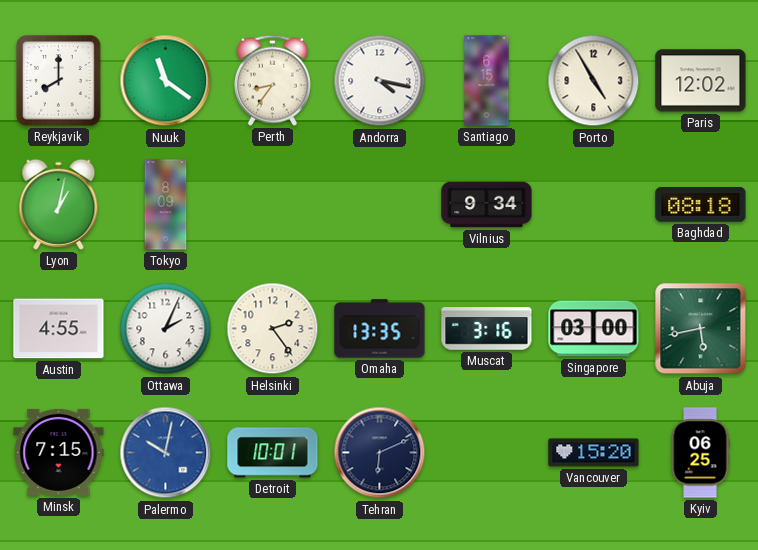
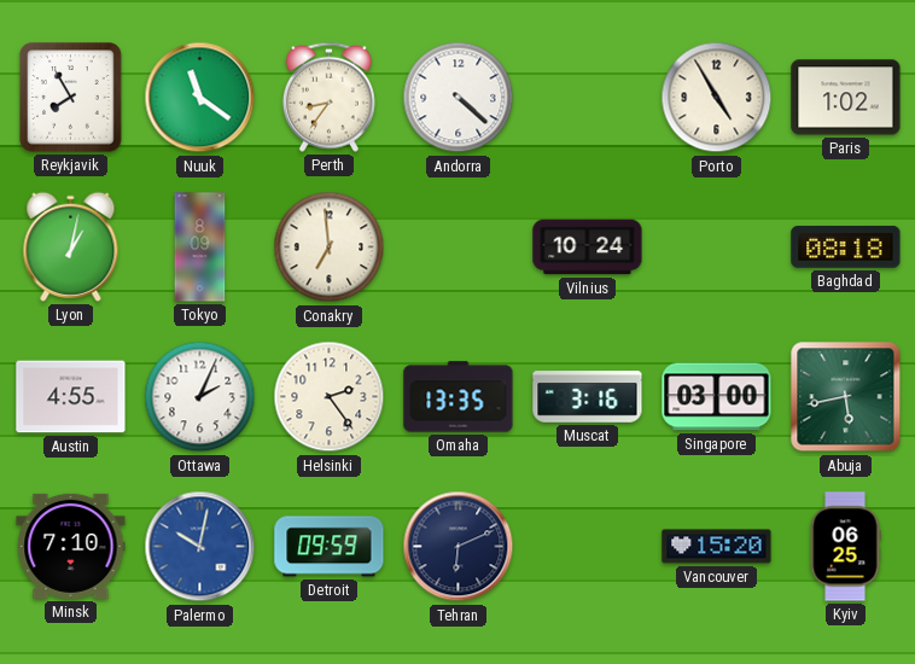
Reykjavik: 8:00 -> 7:55 (71, 98)
Andorra: 4:17 -> 4:22 (459, 98)
Santiago: 6:15 -> none (487, 81)
Paris: 12:02 -> 1:02 (846, 98)
Conakry: none -> 6:59 (330, 247)
Vilnius: 9:34 -> 10:24 (588, 247)
Minsk: 7:15 -> 7:10 (71, 546)
Detroit: 10:01 -> 09:59 (330, 547)
